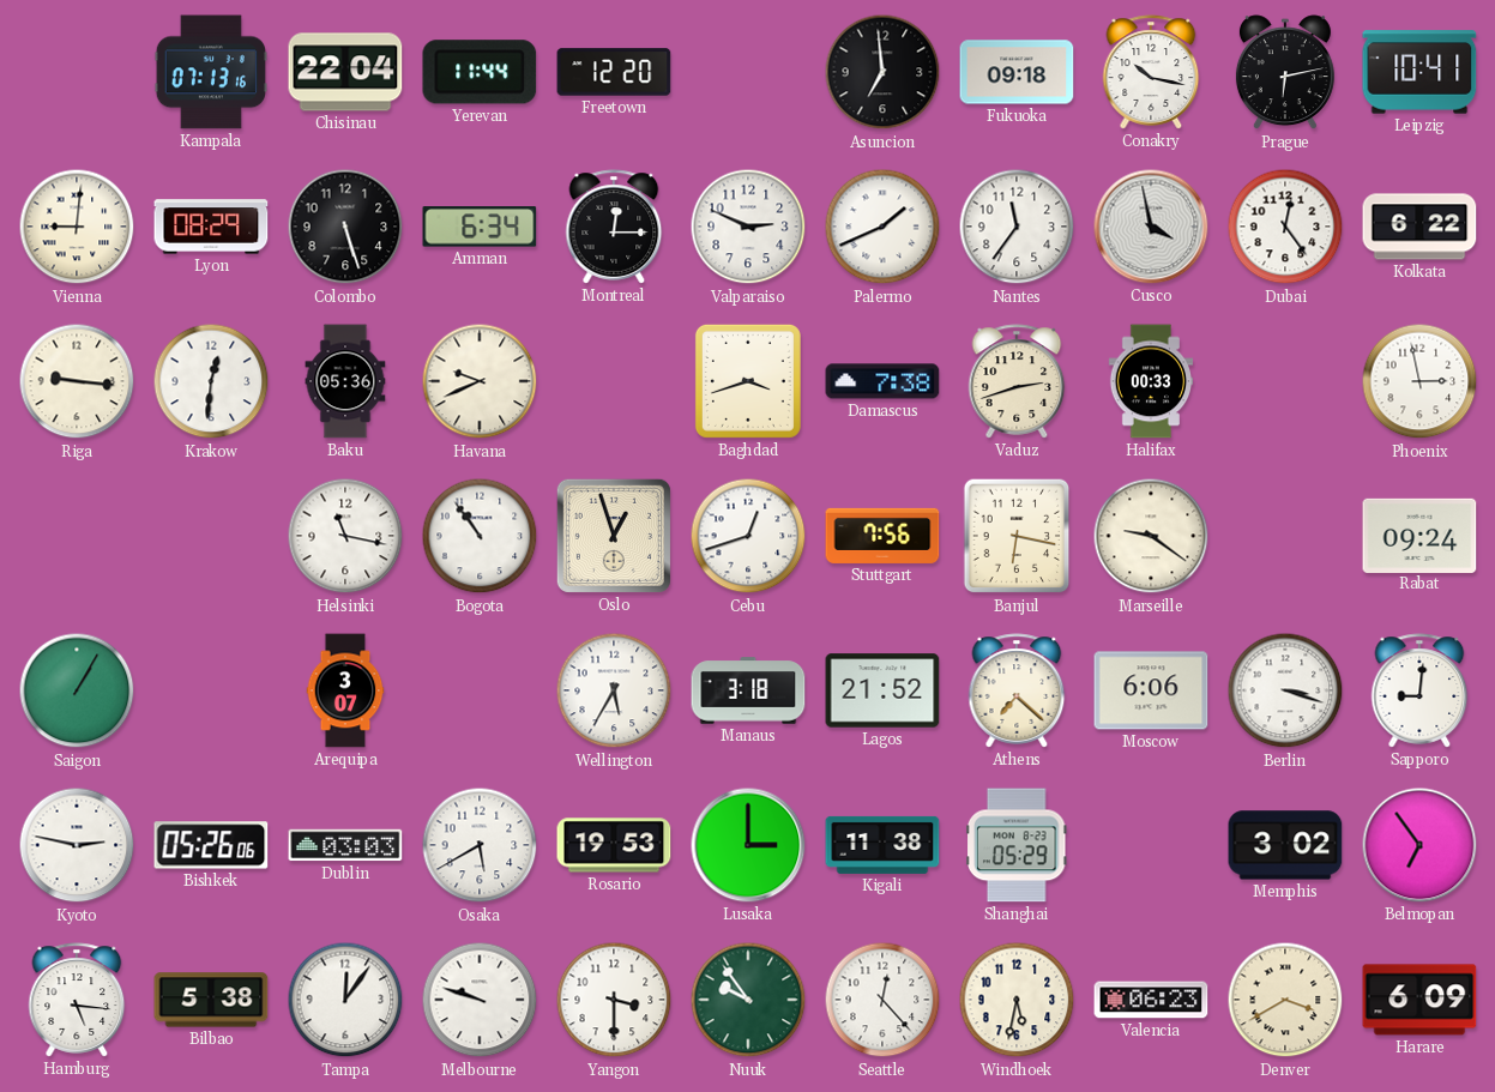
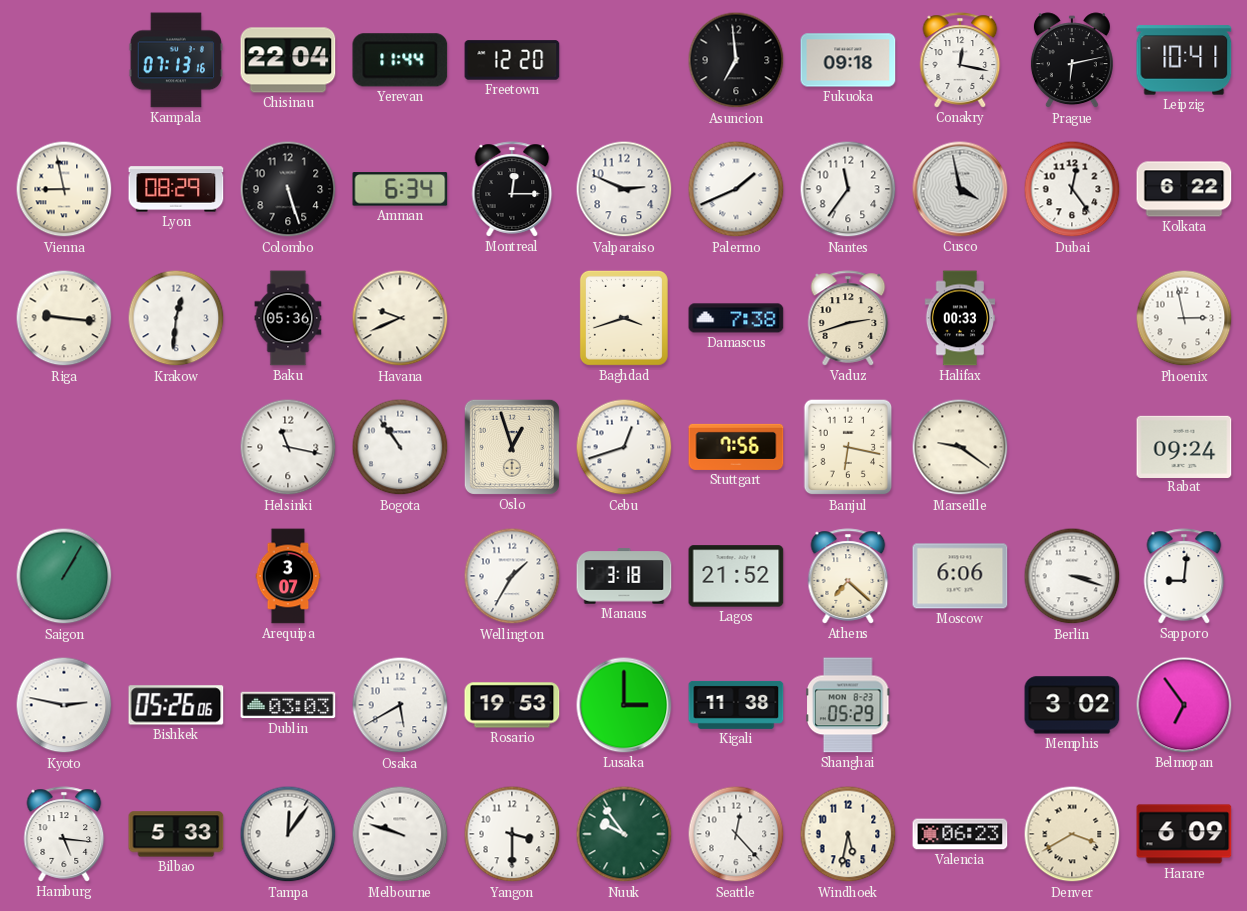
Conakry: 10:17 -> 12:17 (960, 60)
Vienna: 9:01 -> 8:58 (64, 189)
Wellington: 5:35 -> 1:35 (512, 576)
Bilbao: 5:38 -> 5:33 (176, 834)
